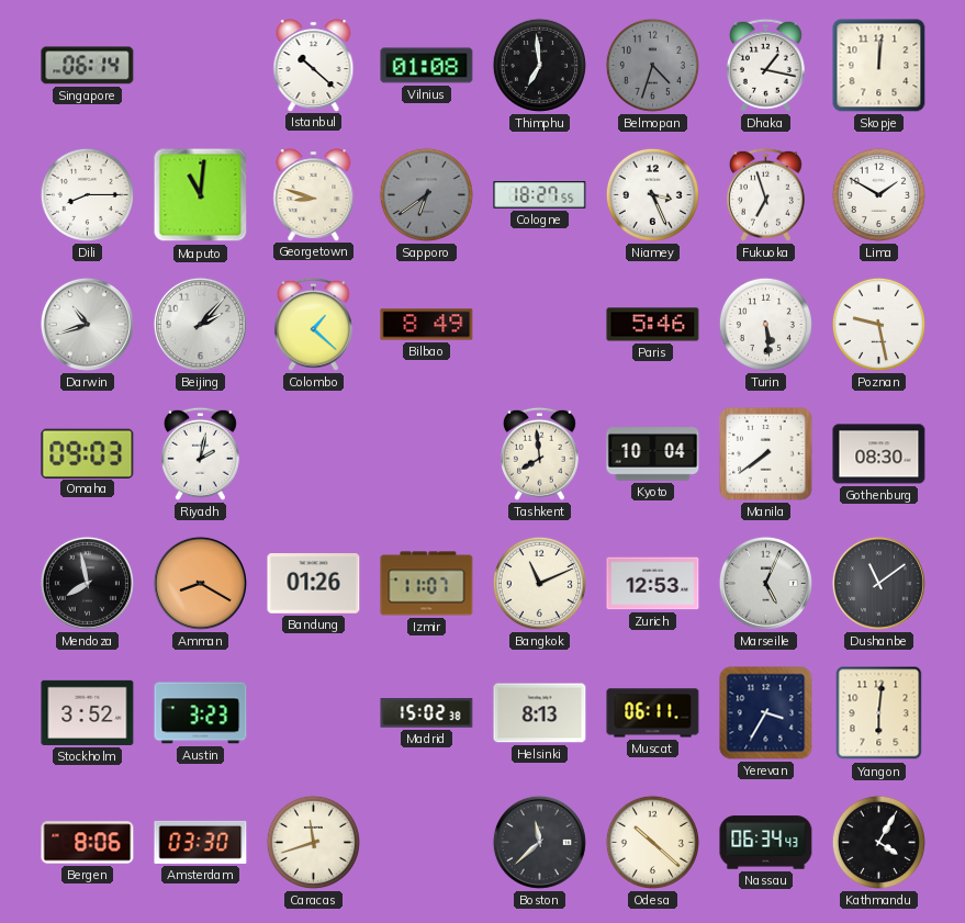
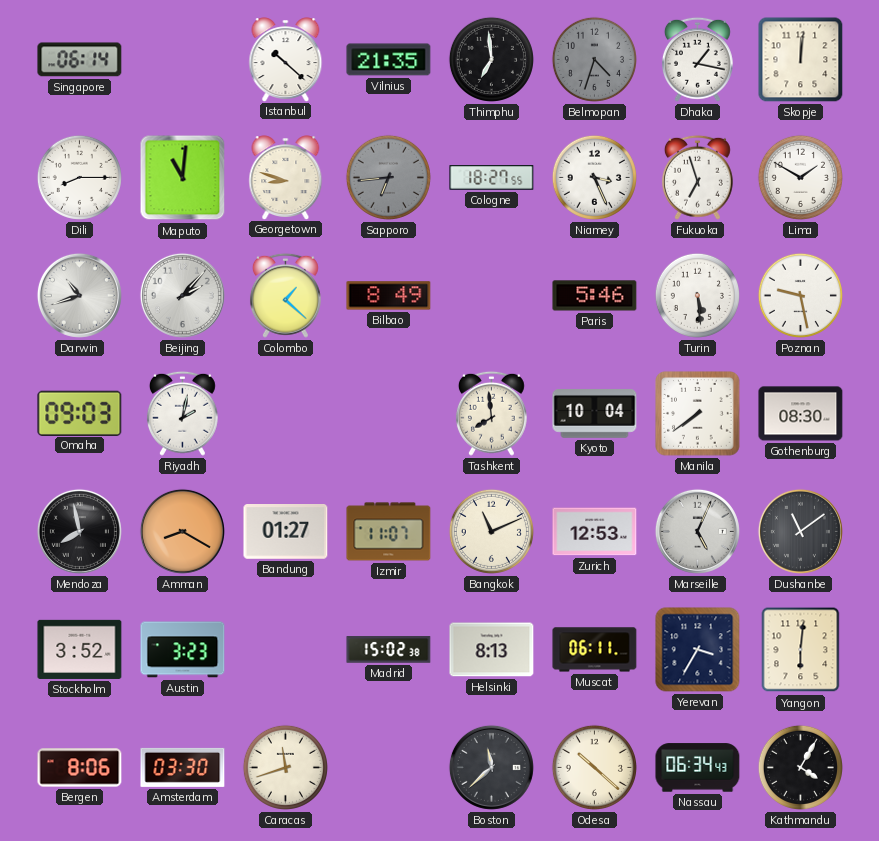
Vilnius: 01:08 -> 21:35 (389, 60)
Sapporo: 6:39 -> 6:44 (388, 177)
Bandung: 01:26 -> 01:27 (286, 532)
